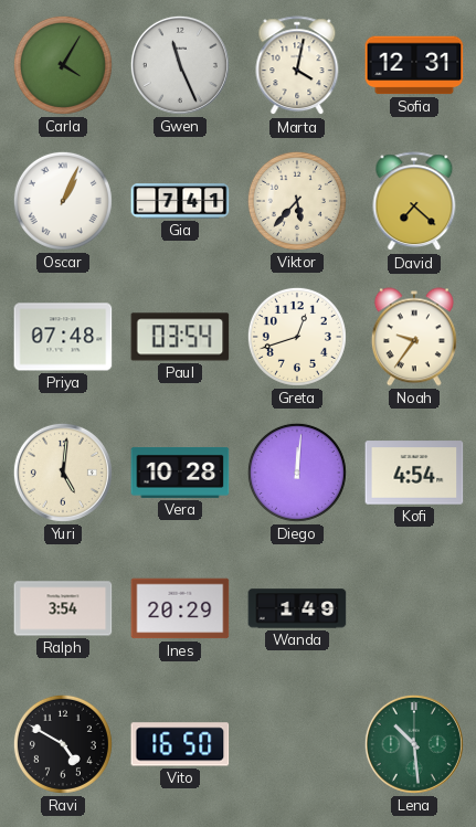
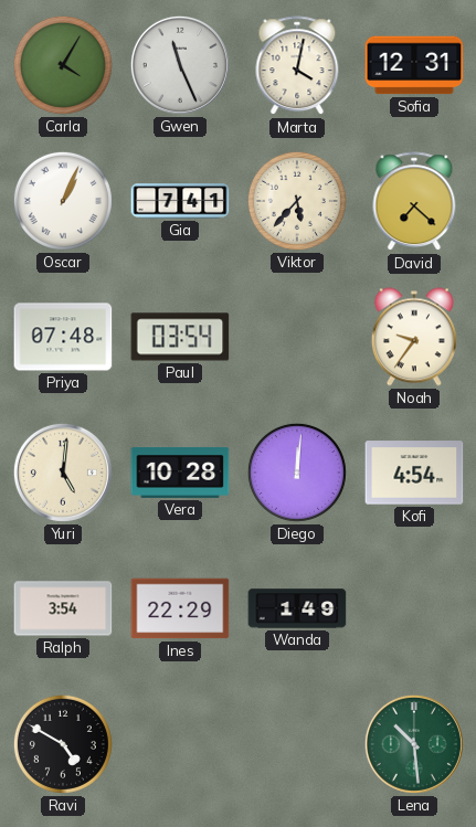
Greta: 12:42 -> none (297, 337)
Ines: 20:29 -> 22:29 (180, 608)
Vito: 16:50 -> none (180, 744)
